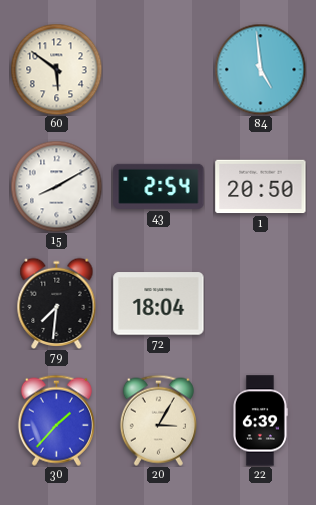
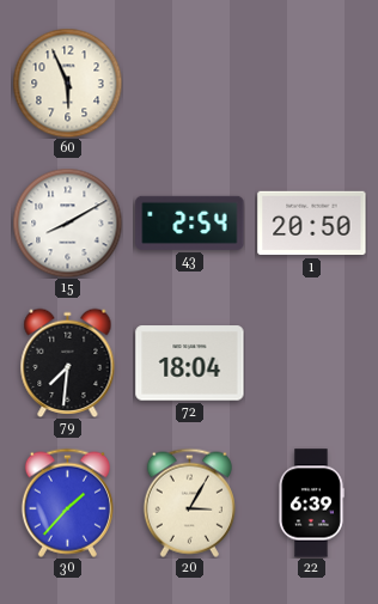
60: 5:51 -> 5:56 (67, 83)
84: 4:59 -> none (260, 69)
